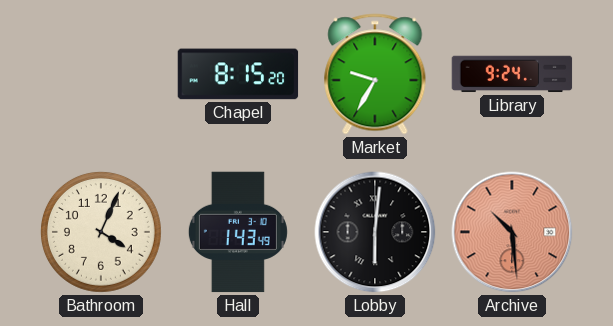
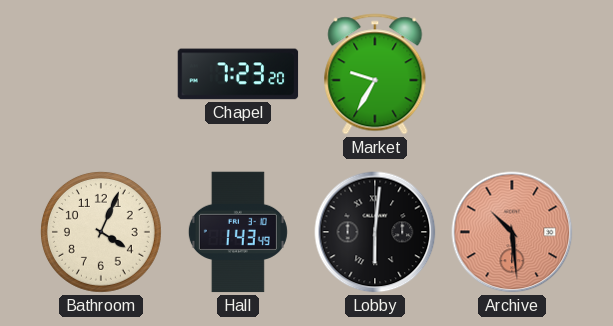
Chapel: 8:15 -> 7:23 (238, 74)
Library: 9:24 -> none (512, 74)
